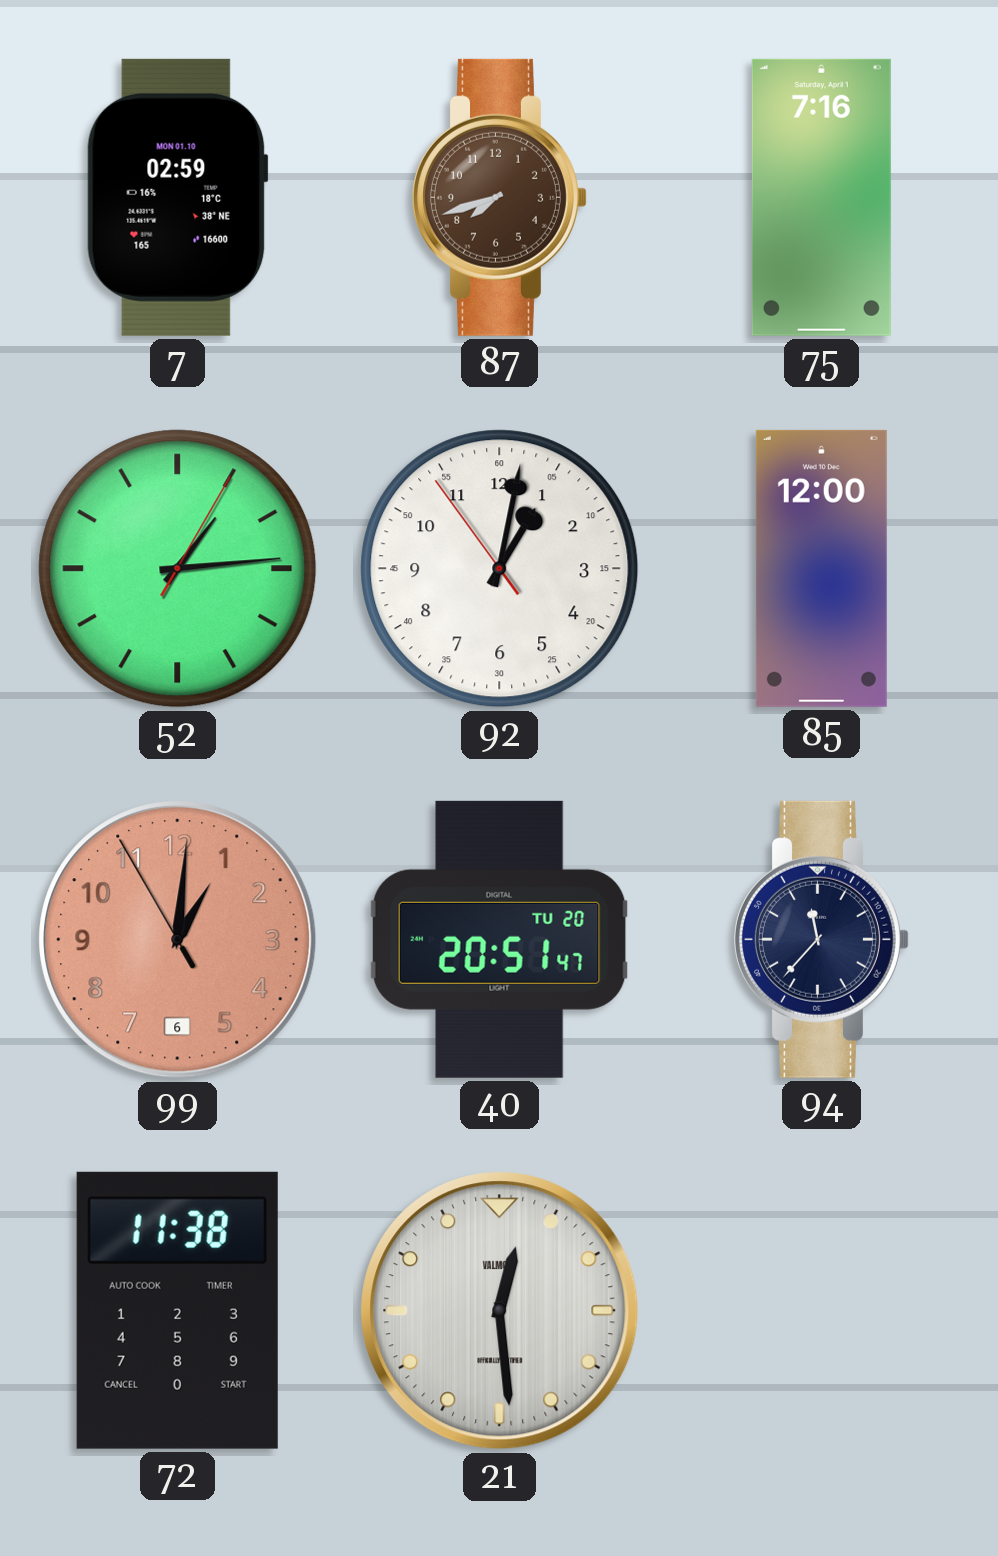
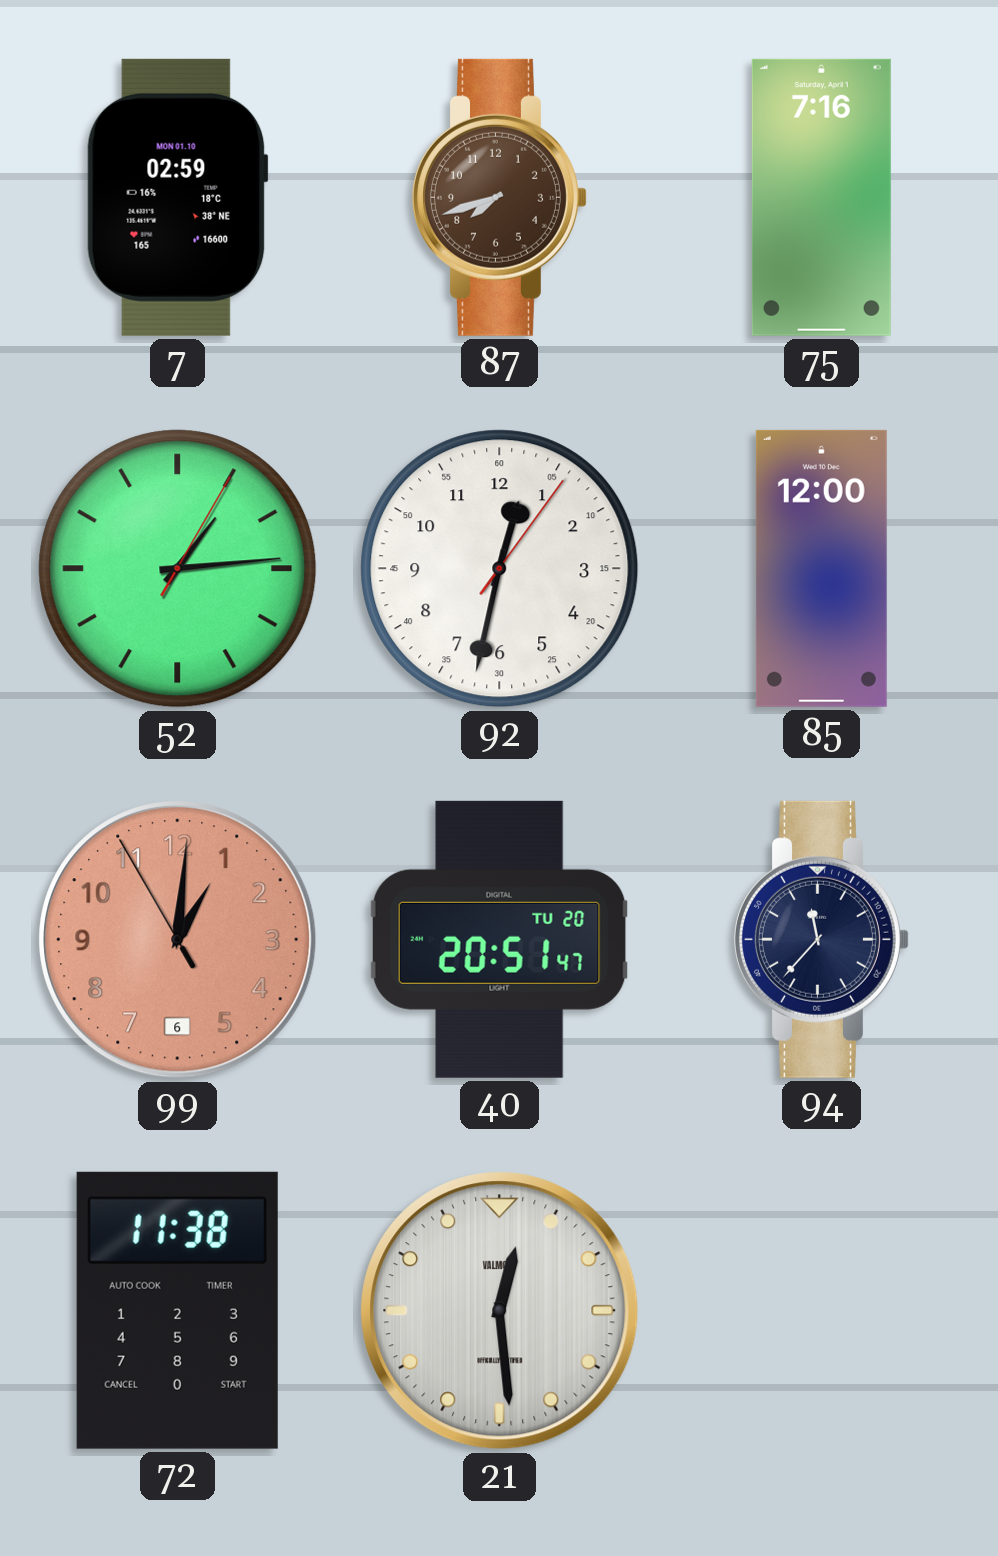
92: 1:01 -> 12:32 (500, 569)
